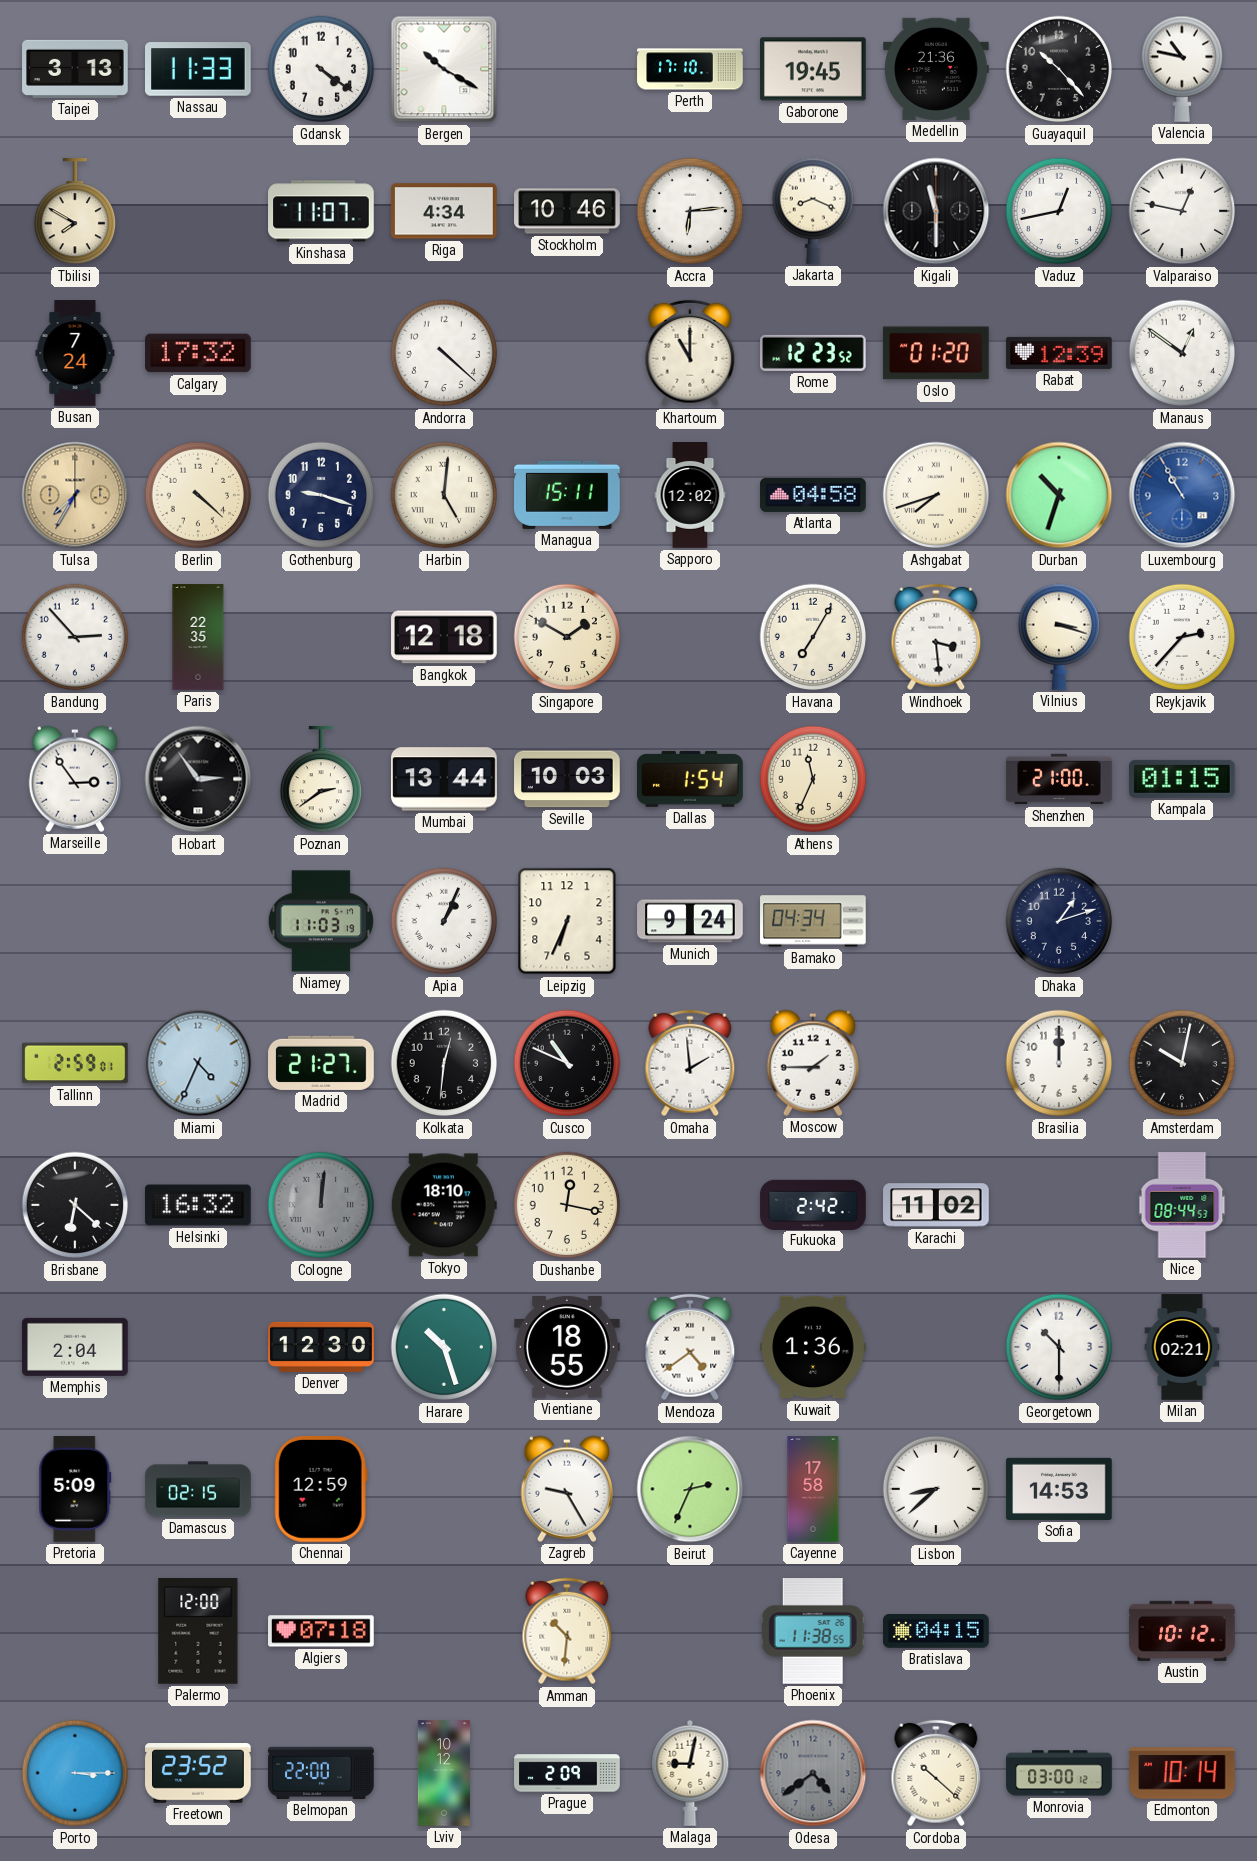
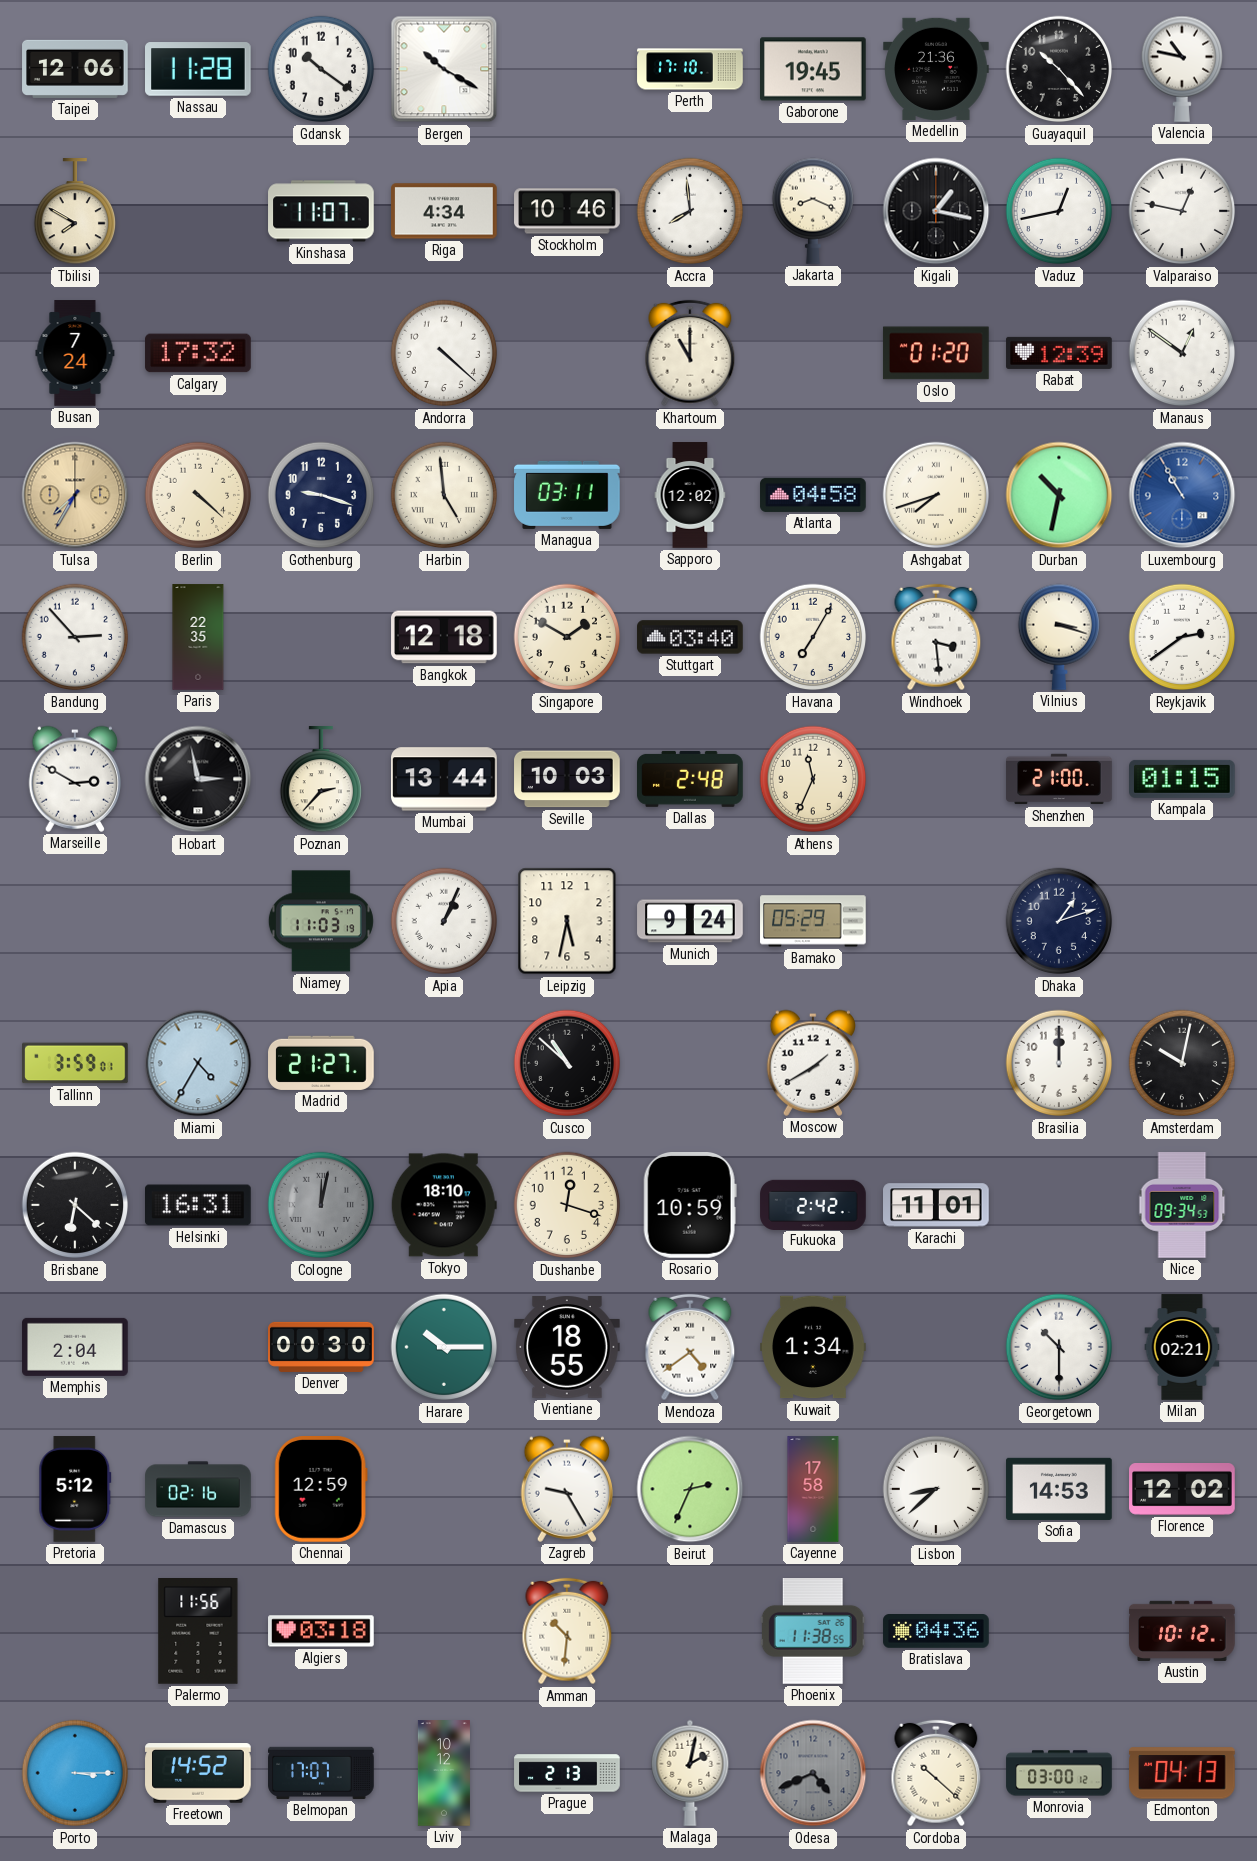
Taipei: 3:13 -> 12:06 (75, 69)
Nassau: 11:33 -> 11:28 (199, 69)
Gdansk: 4:21 -> 10:21 (321, 69)
Accra: 6:14 -> 7:59 (690, 211)
Kigali: 11:30 -> 1:17 (936, 211)
Rome: 12:23 -> none (813, 353)
Harbin: 5:01 -> 4:59 (444, 495)
Managua: 15:11 -> 03:11 (567, 495)
Durban: 10:33 -> 10:32 (1059, 495)
Stuttgart: none -> 03:40 (690, 637)
Reykjavik: 2:37 -> 2:39 (1182, 637)
Marseille: 2:54 -> 2:50 (74, 779)
Hobart: 2:54 -> 2:58 (198, 779)
Poznan: 2:39 -> 2:37 (320, 780)
Dallas: 1:54 -> 2:48 (690, 779)
Leipzig: 6:34 -> 5:32 (567, 921)
Bamako: 04:34 -> 05:29 (813, 921)
Tallinn: 2:59 -> 3:59 (75, 1063)
Miami: 4:34 -> 4:35 (198, 1063)
Kolkata: 12:31 -> none (444, 1063)
Cusco: 10:49 -> 10:52 (567, 1063)
Omaha: 1:59 -> none (690, 1063)
Moscow: 1:45 -> 1:40 (812, 1063)
Helsinki: 16:32 -> 16:31 (199, 1205)
Cologne: 12:01 -> 12:02 (321, 1205)
Dushanbe: 12:17 -> 12:18 (567, 1205)
Rosario: none -> 10:59 (690, 1206)
Karachi: 11:02 -> 11:01 (936, 1205)
Nice: 08:44 -> 09:34 (1182, 1205)
Denver: 12:30 -> 00:30 (321, 1347)
Harare: 10:27 -> 10:15 (444, 1347)
Kuwait: 1:36 -> 1:34 (813, 1347)
Pretoria: 5:09 -> 5:12 (75, 1489)
Damascus: 02:15 -> 02:16 (198, 1489)
Florence: none -> 12:02 (1182, 1490)
Palermo: 12:00 -> 11:56 (198, 1632)
Algiers: 07:18 -> 03:18 (321, 1631)
Bratislava: 04:15 -> 04:36 (936, 1632)
Freetown: 23:52 -> 14:52 (198, 1773)
Belmopan: 22:00 -> 17:07 (321, 1773)
Prague: 2:09 -> 2:13 (567, 1773)
Malaga: 9:02 -> 2:02 (690, 1773)
Odesa: 4:39 -> 4:41 (813, 1773)
Edmonton: 10:14 -> 04:13 (1182, 1773)
